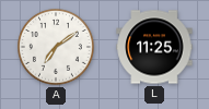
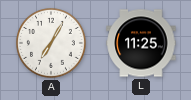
A: 7:09 -> 7:05 (52, 44)
